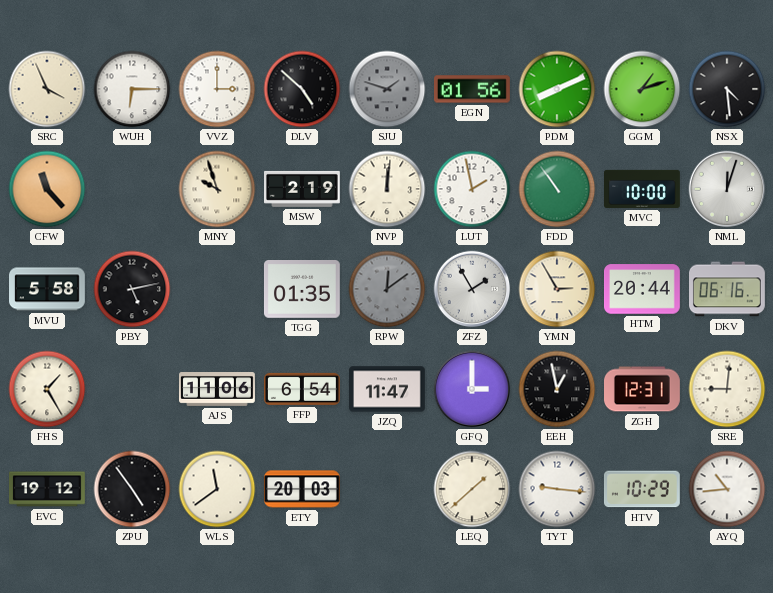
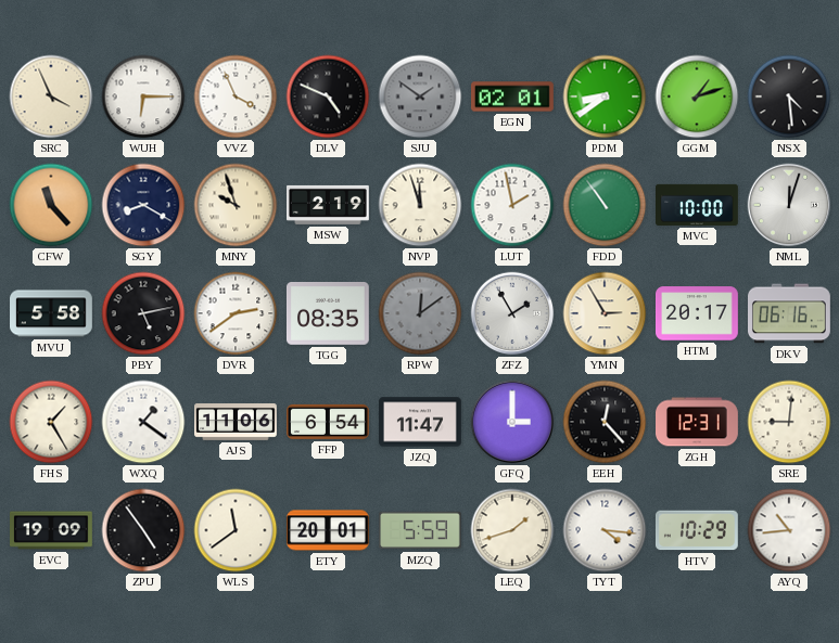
VVZ: 3:00 -> 3:56 (236, 97)
DLV: 4:52 -> 4:49 (328, 97)
SJU: 1:48 -> 1:51 (420, 97)
EGN: 01:56 -> 02:01 (513, 97)
PDM: 8:11 -> 8:39 (605, 97)
SGY: none -> 8:20 (143, 205)
NVP: 12:01 -> 11:57 (420, 205)
DVR: none -> 2:39 (236, 313)
TGG: 01:35 -> 08:35 (328, 314)
HTM: 20:44 -> 20:17 (698, 313)
WXQ: none -> 1:21 (143, 422)
EEH: 12:58 -> 12:23 (605, 422)
EVC: 19:12 -> 19:09 (52, 530)
ETY: 20:03 -> 20:01 (329, 530)
MZQ: none -> 5:59 (421, 530)
LEQ: 1:38 -> 1:42 (512, 530)
TYT: 9:16 -> 4:16 (605, 530)
